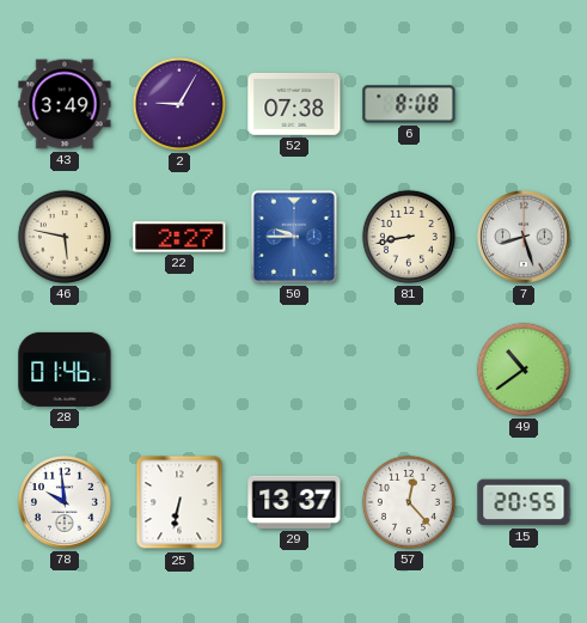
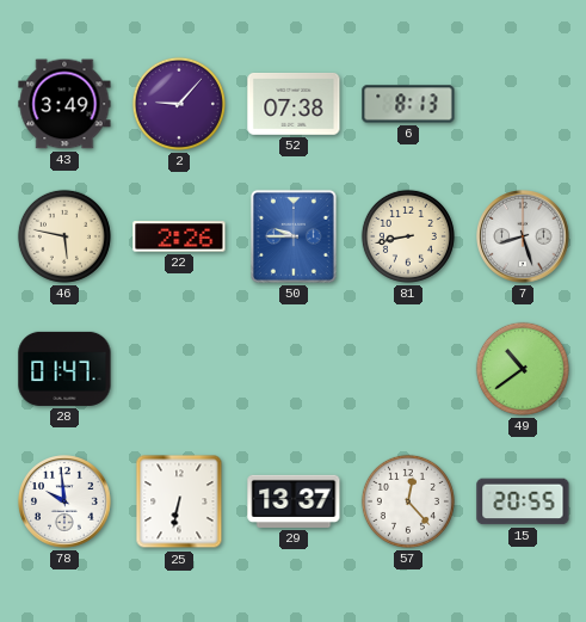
2: 9:05 -> 9:07 (179, 104)
6: 8:08 -> 8:13 (408, 104)
22: 2:27 -> 2:26 (179, 236)
28: 01:46 -> 01:47 (64, 369)
